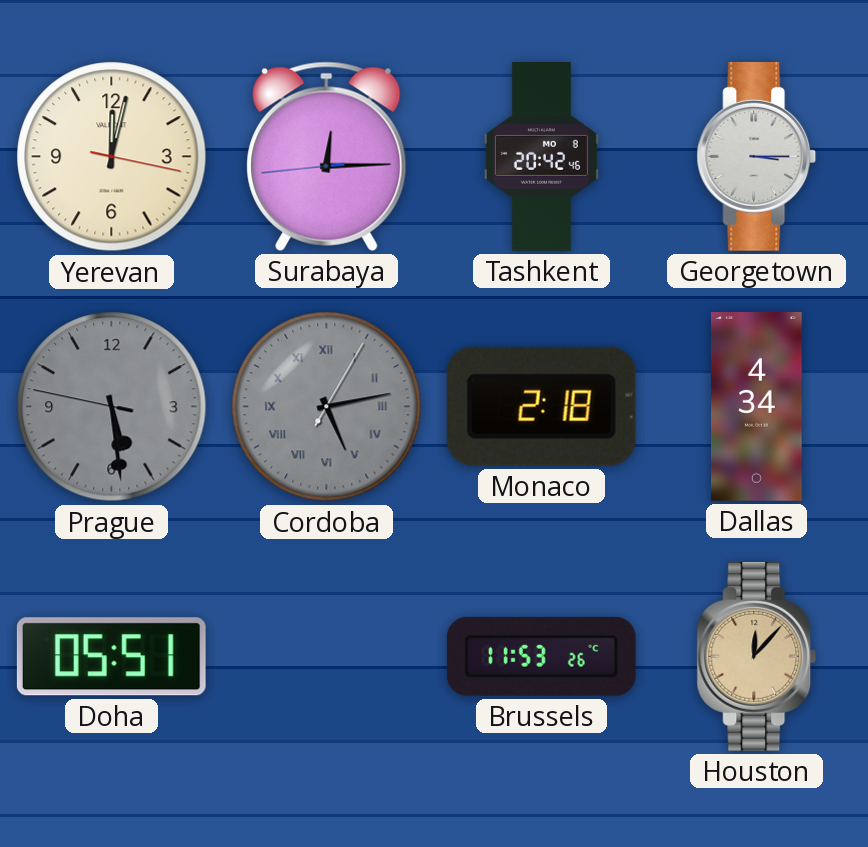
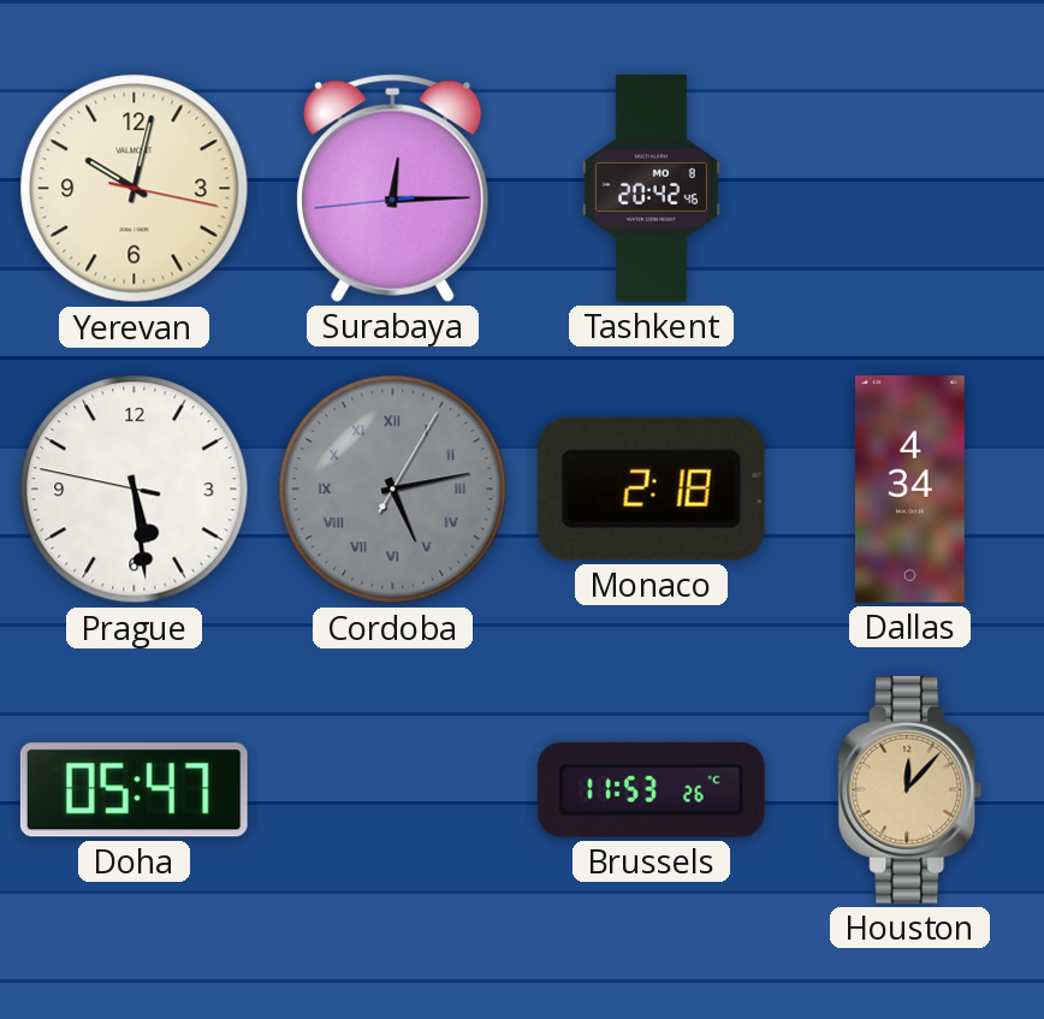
Yerevan: 12:02 -> 10:02 (135, 189)
Georgetown: 3:15 -> none (757, 156)
Prague dial: grey -> white (135, 490)
Doha: 05:51 -> 05:47 (134, 790)
